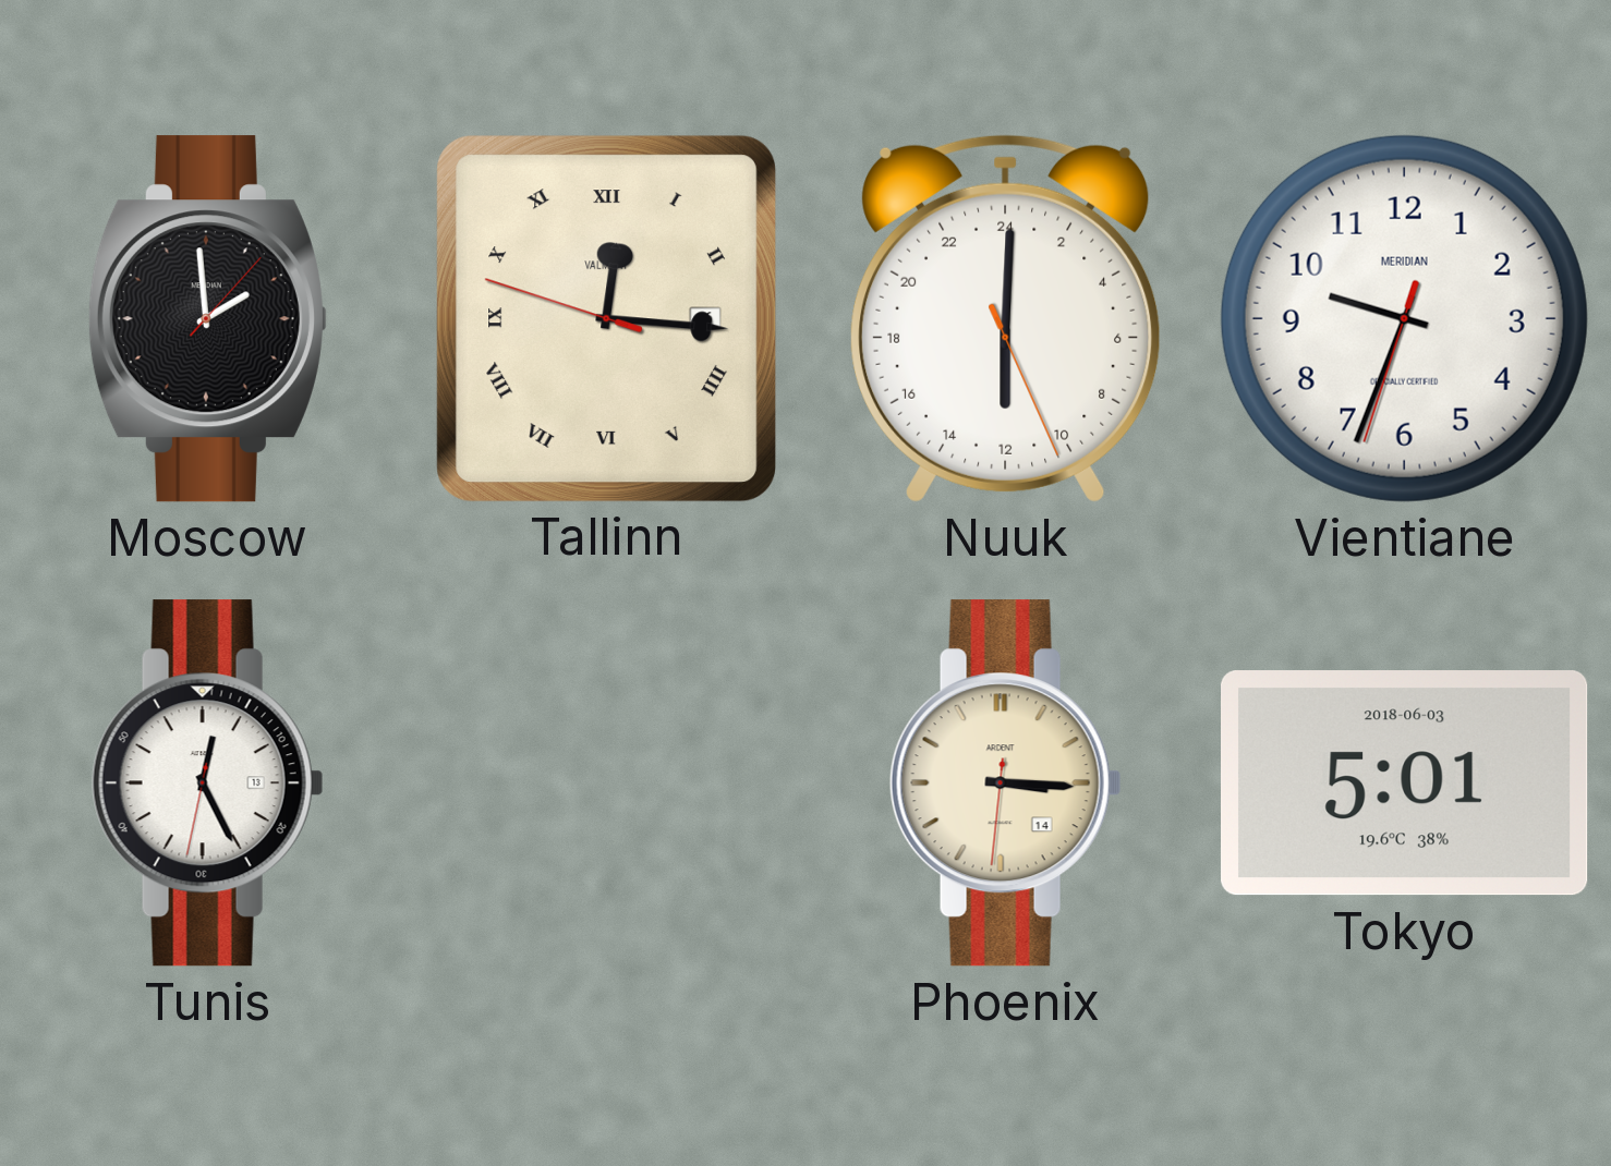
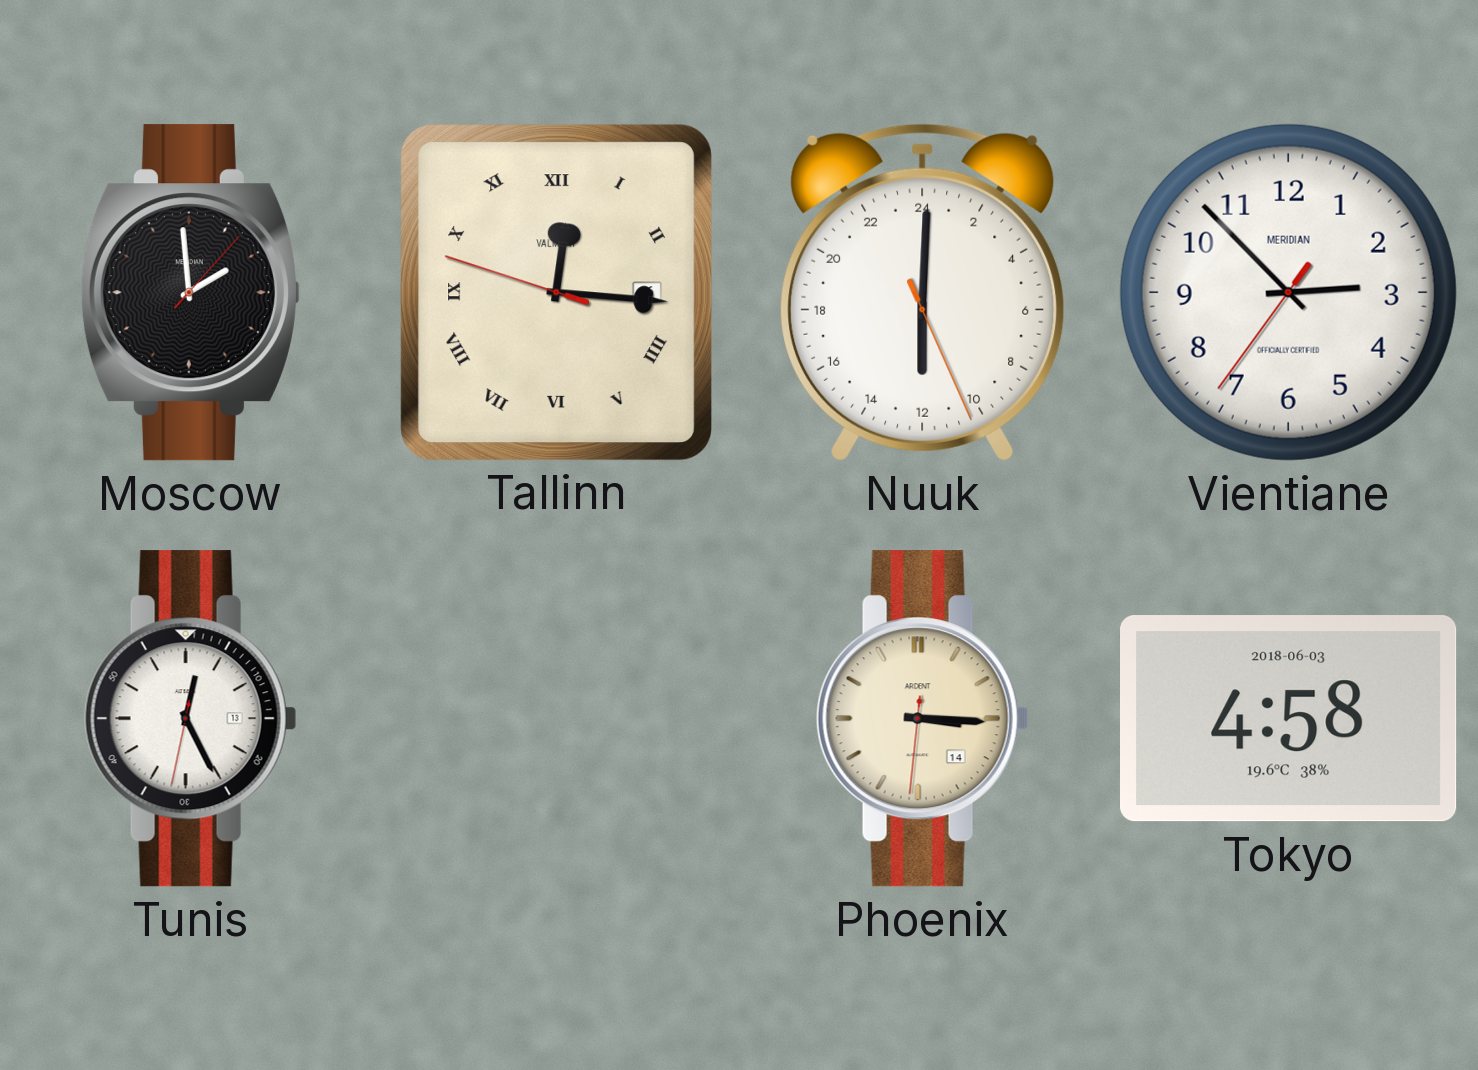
Vientiane: 9:33 -> 2:52 (1288, 292)
Tokyo: 5:01 -> 4:58 (1289, 719)
